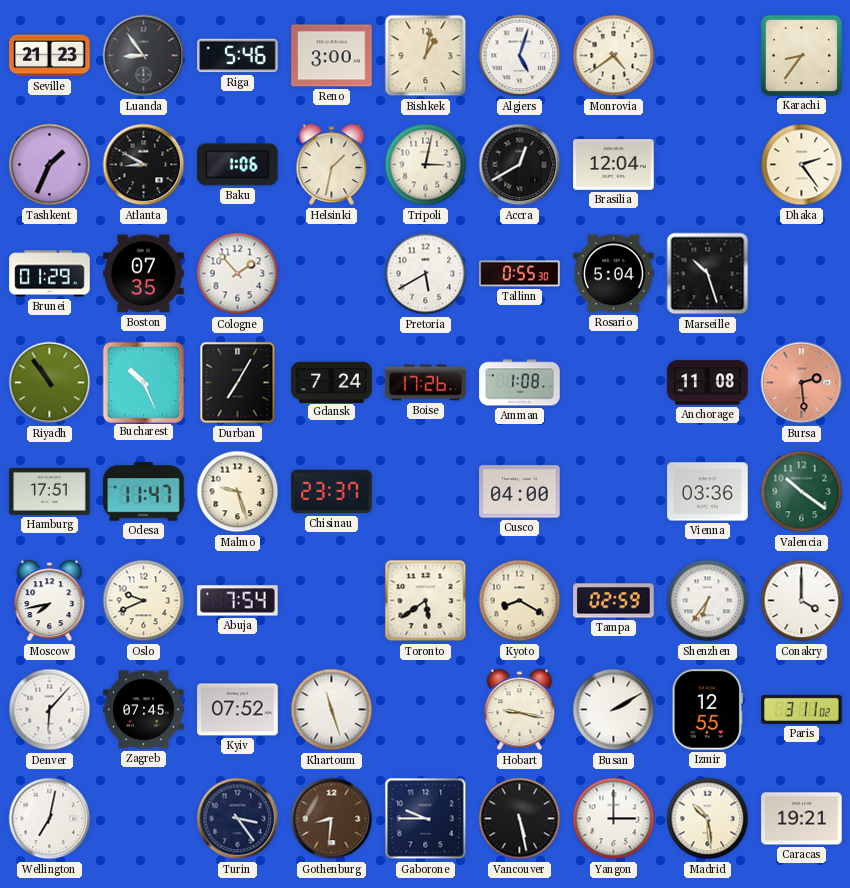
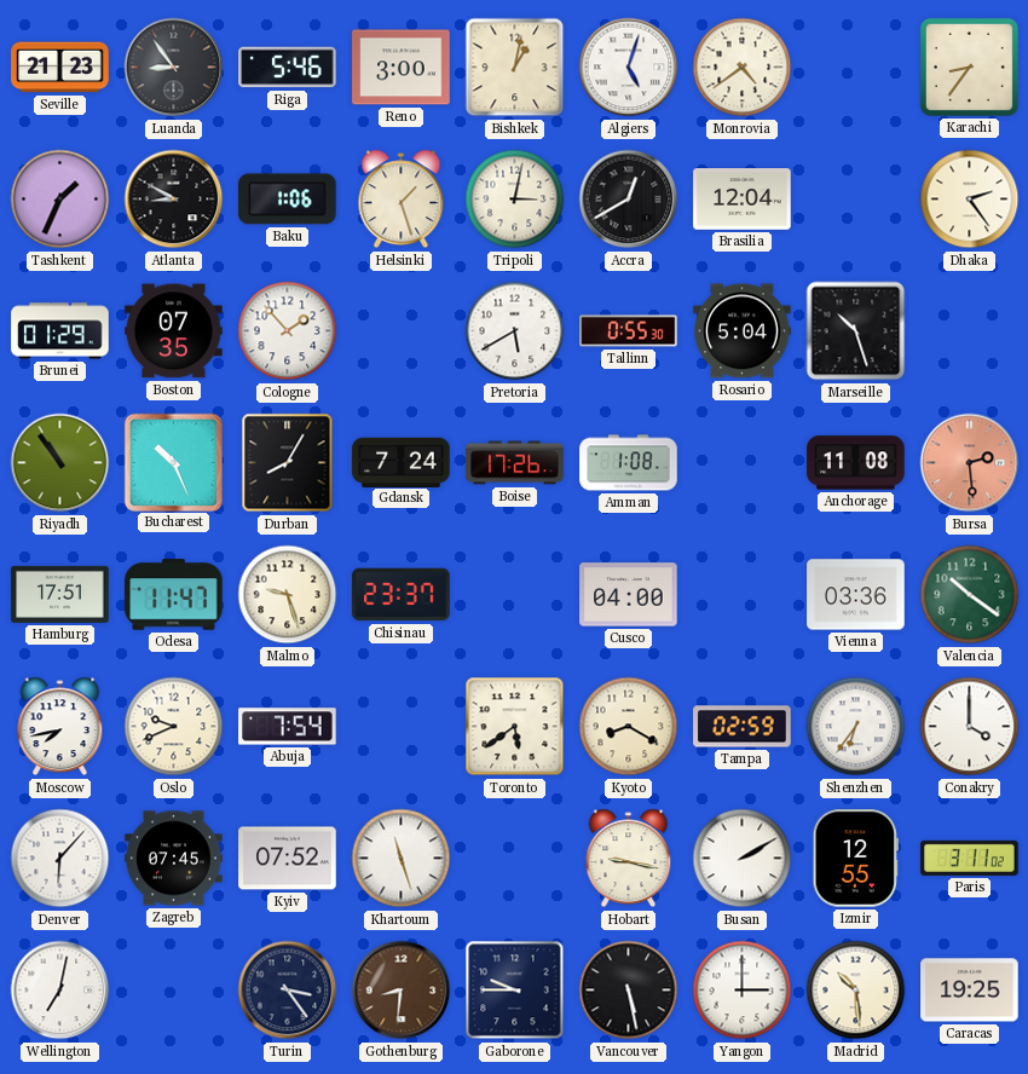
Helsinki: 1:32 -> 1:27 (402, 200)
Durban: 7:05 -> 8:05 (288, 463)
Caracas: 19:21 -> 19:25 (970, 991)
